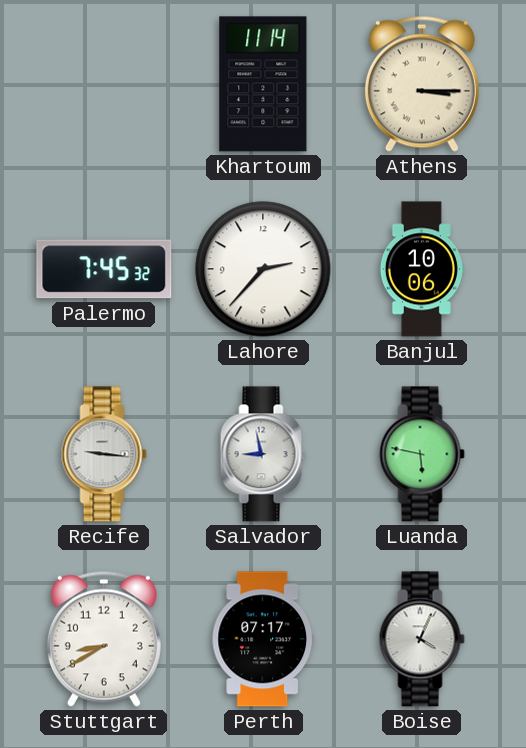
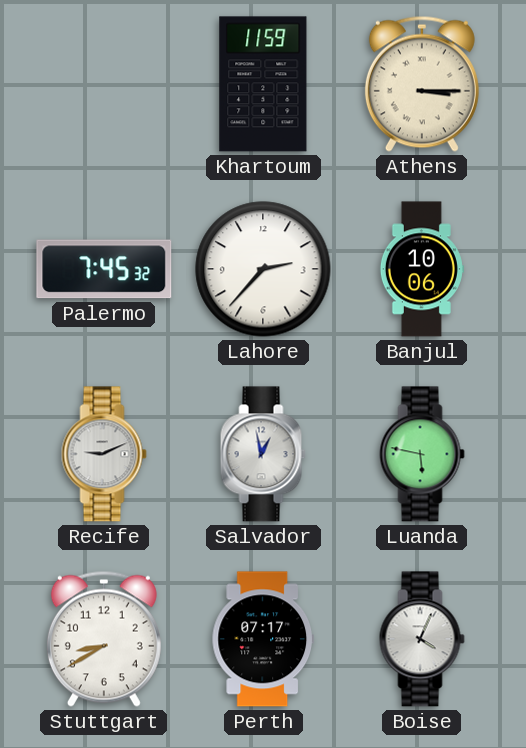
Khartoum: 11:14 -> 11:59 (263, 84)
Recife: 9:16 -> 9:11 (104, 454)
Salvador: 8:58 -> 12:58 (263, 454)
